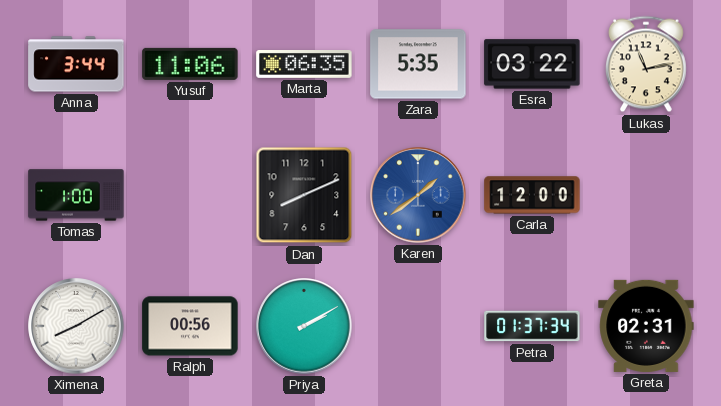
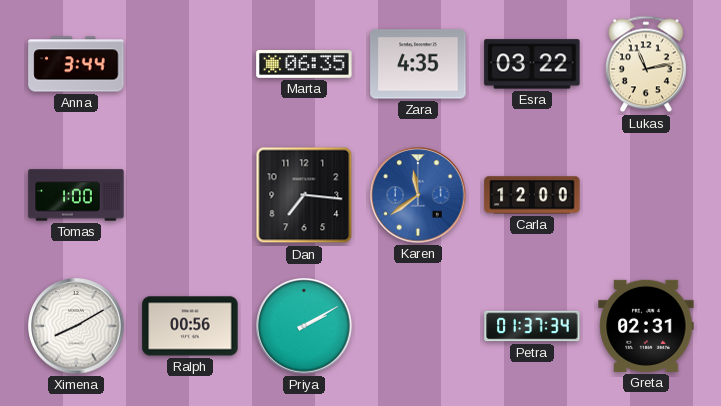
Yusuf: 11:06 -> none (190, 64)
Zara: 5:35 -> 4:35 (418, 64)
Dan: 8:11 -> 7:16 (304, 195)
Karen: 1:39 -> 11:39 (418, 195)
